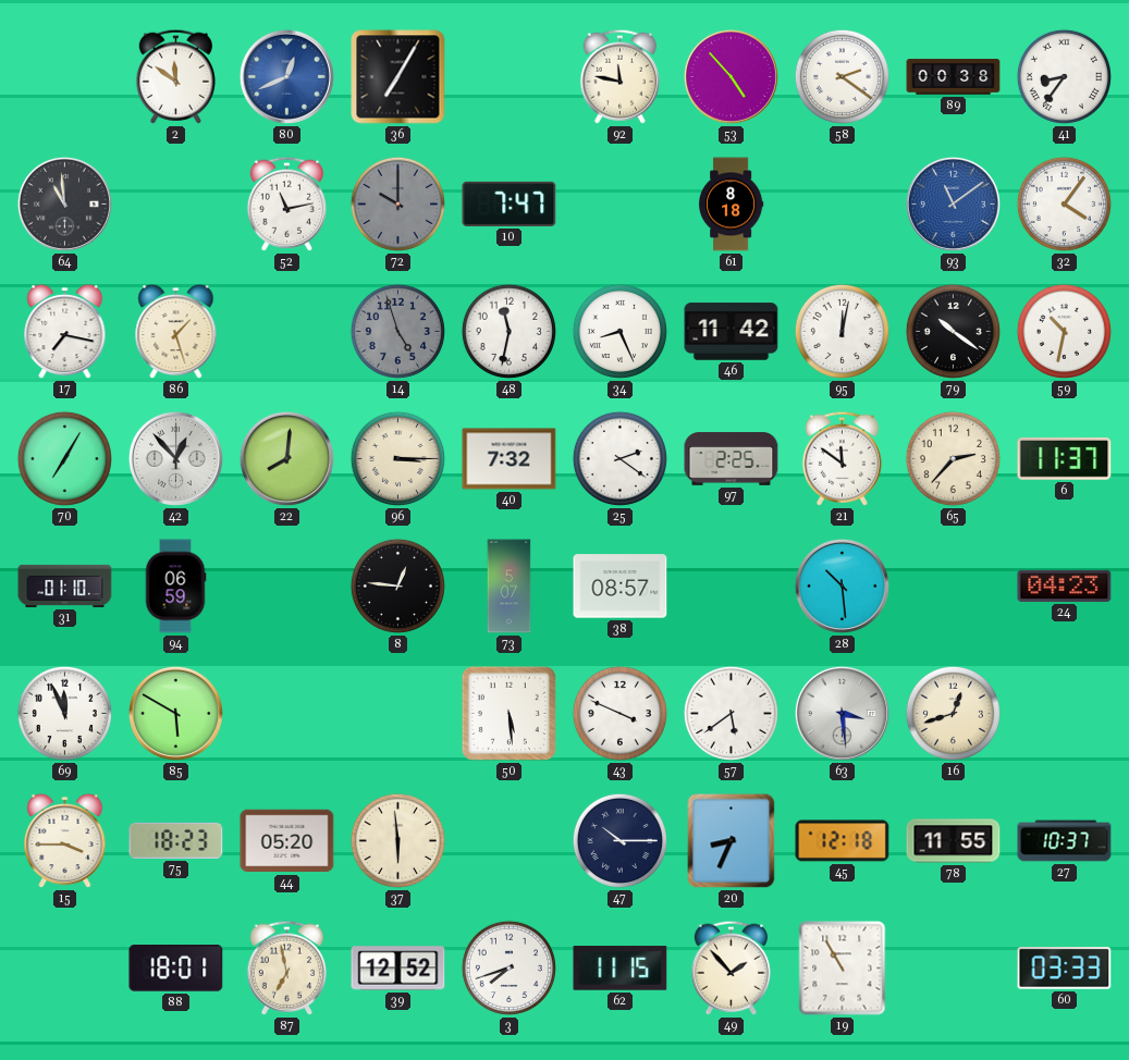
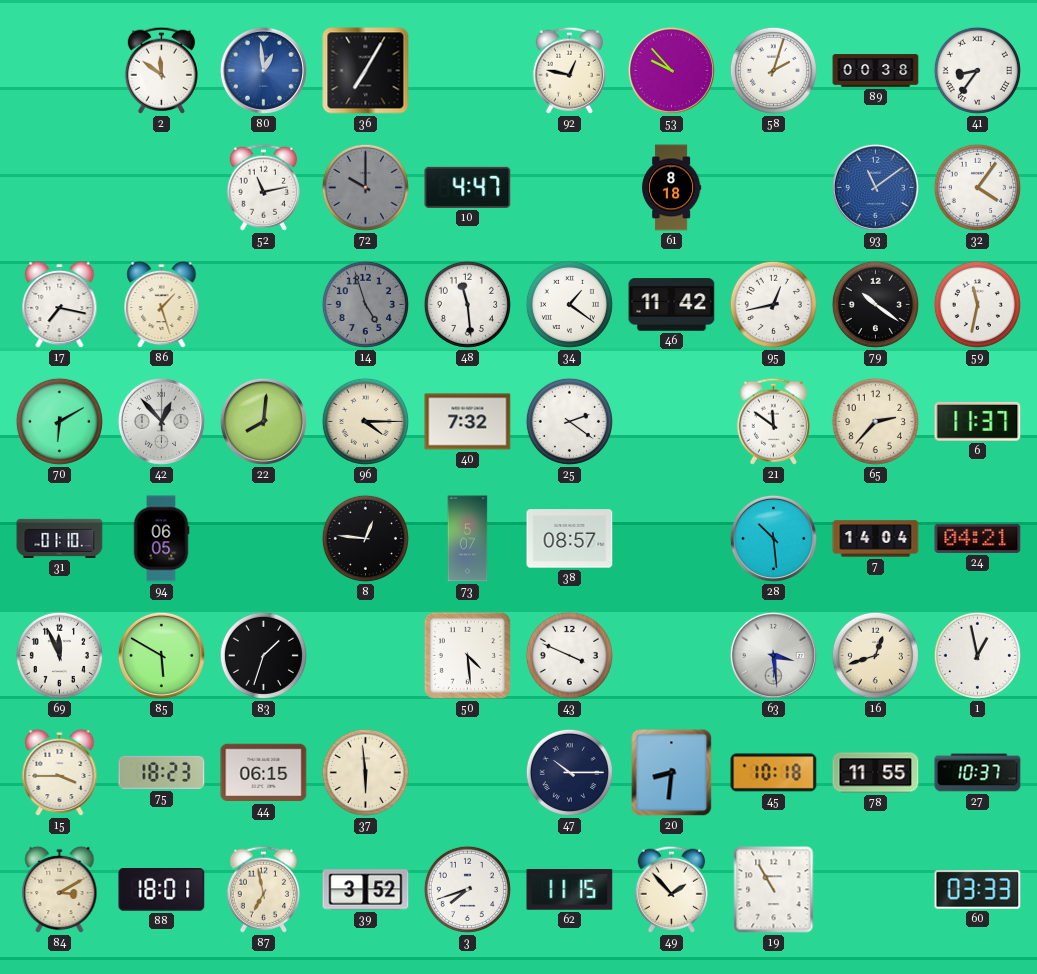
80: 12:41 -> 12:59 (263, 70)
92: 11:47 -> 12:47 (569, 70)
53: 4:53 -> 9:53 (671, 70)
58: 2:21 -> 2:03 (773, 70)
64: 10:59 -> none (64, 204)
10: 7:47 -> 4:47 (468, 187)
48: 11:32 -> 11:29 (467, 304)
34: 8:26 -> 1:21 (569, 304)
95: 12:02 -> 12:43 (773, 304)
59: 10:32 -> 11:32 (977, 304)
70: 7:05 -> 6:10 (59, 421)
96: 3:15 -> 4:15 (365, 421)
97: 2:25 -> none (732, 459)
94: 06:59 -> 06:05 (161, 539)
7: none -> 14:04 (876, 539)
24: 04:23 -> 04:21 (978, 538)
83: none -> 1:33 (263, 655)
50: 5:29 -> 4:29 (467, 655)
57: 5:39 -> none (731, 713)
1: none -> 12:58 (977, 655)
44: 05:20 -> 06:15 (264, 773)
20: 8:34 -> 8:31 (672, 773)
45: 12:18 -> 10:18 (774, 773)
84: none -> 3:10 (60, 890)
39: 12:52 -> 3:52 (366, 890)
